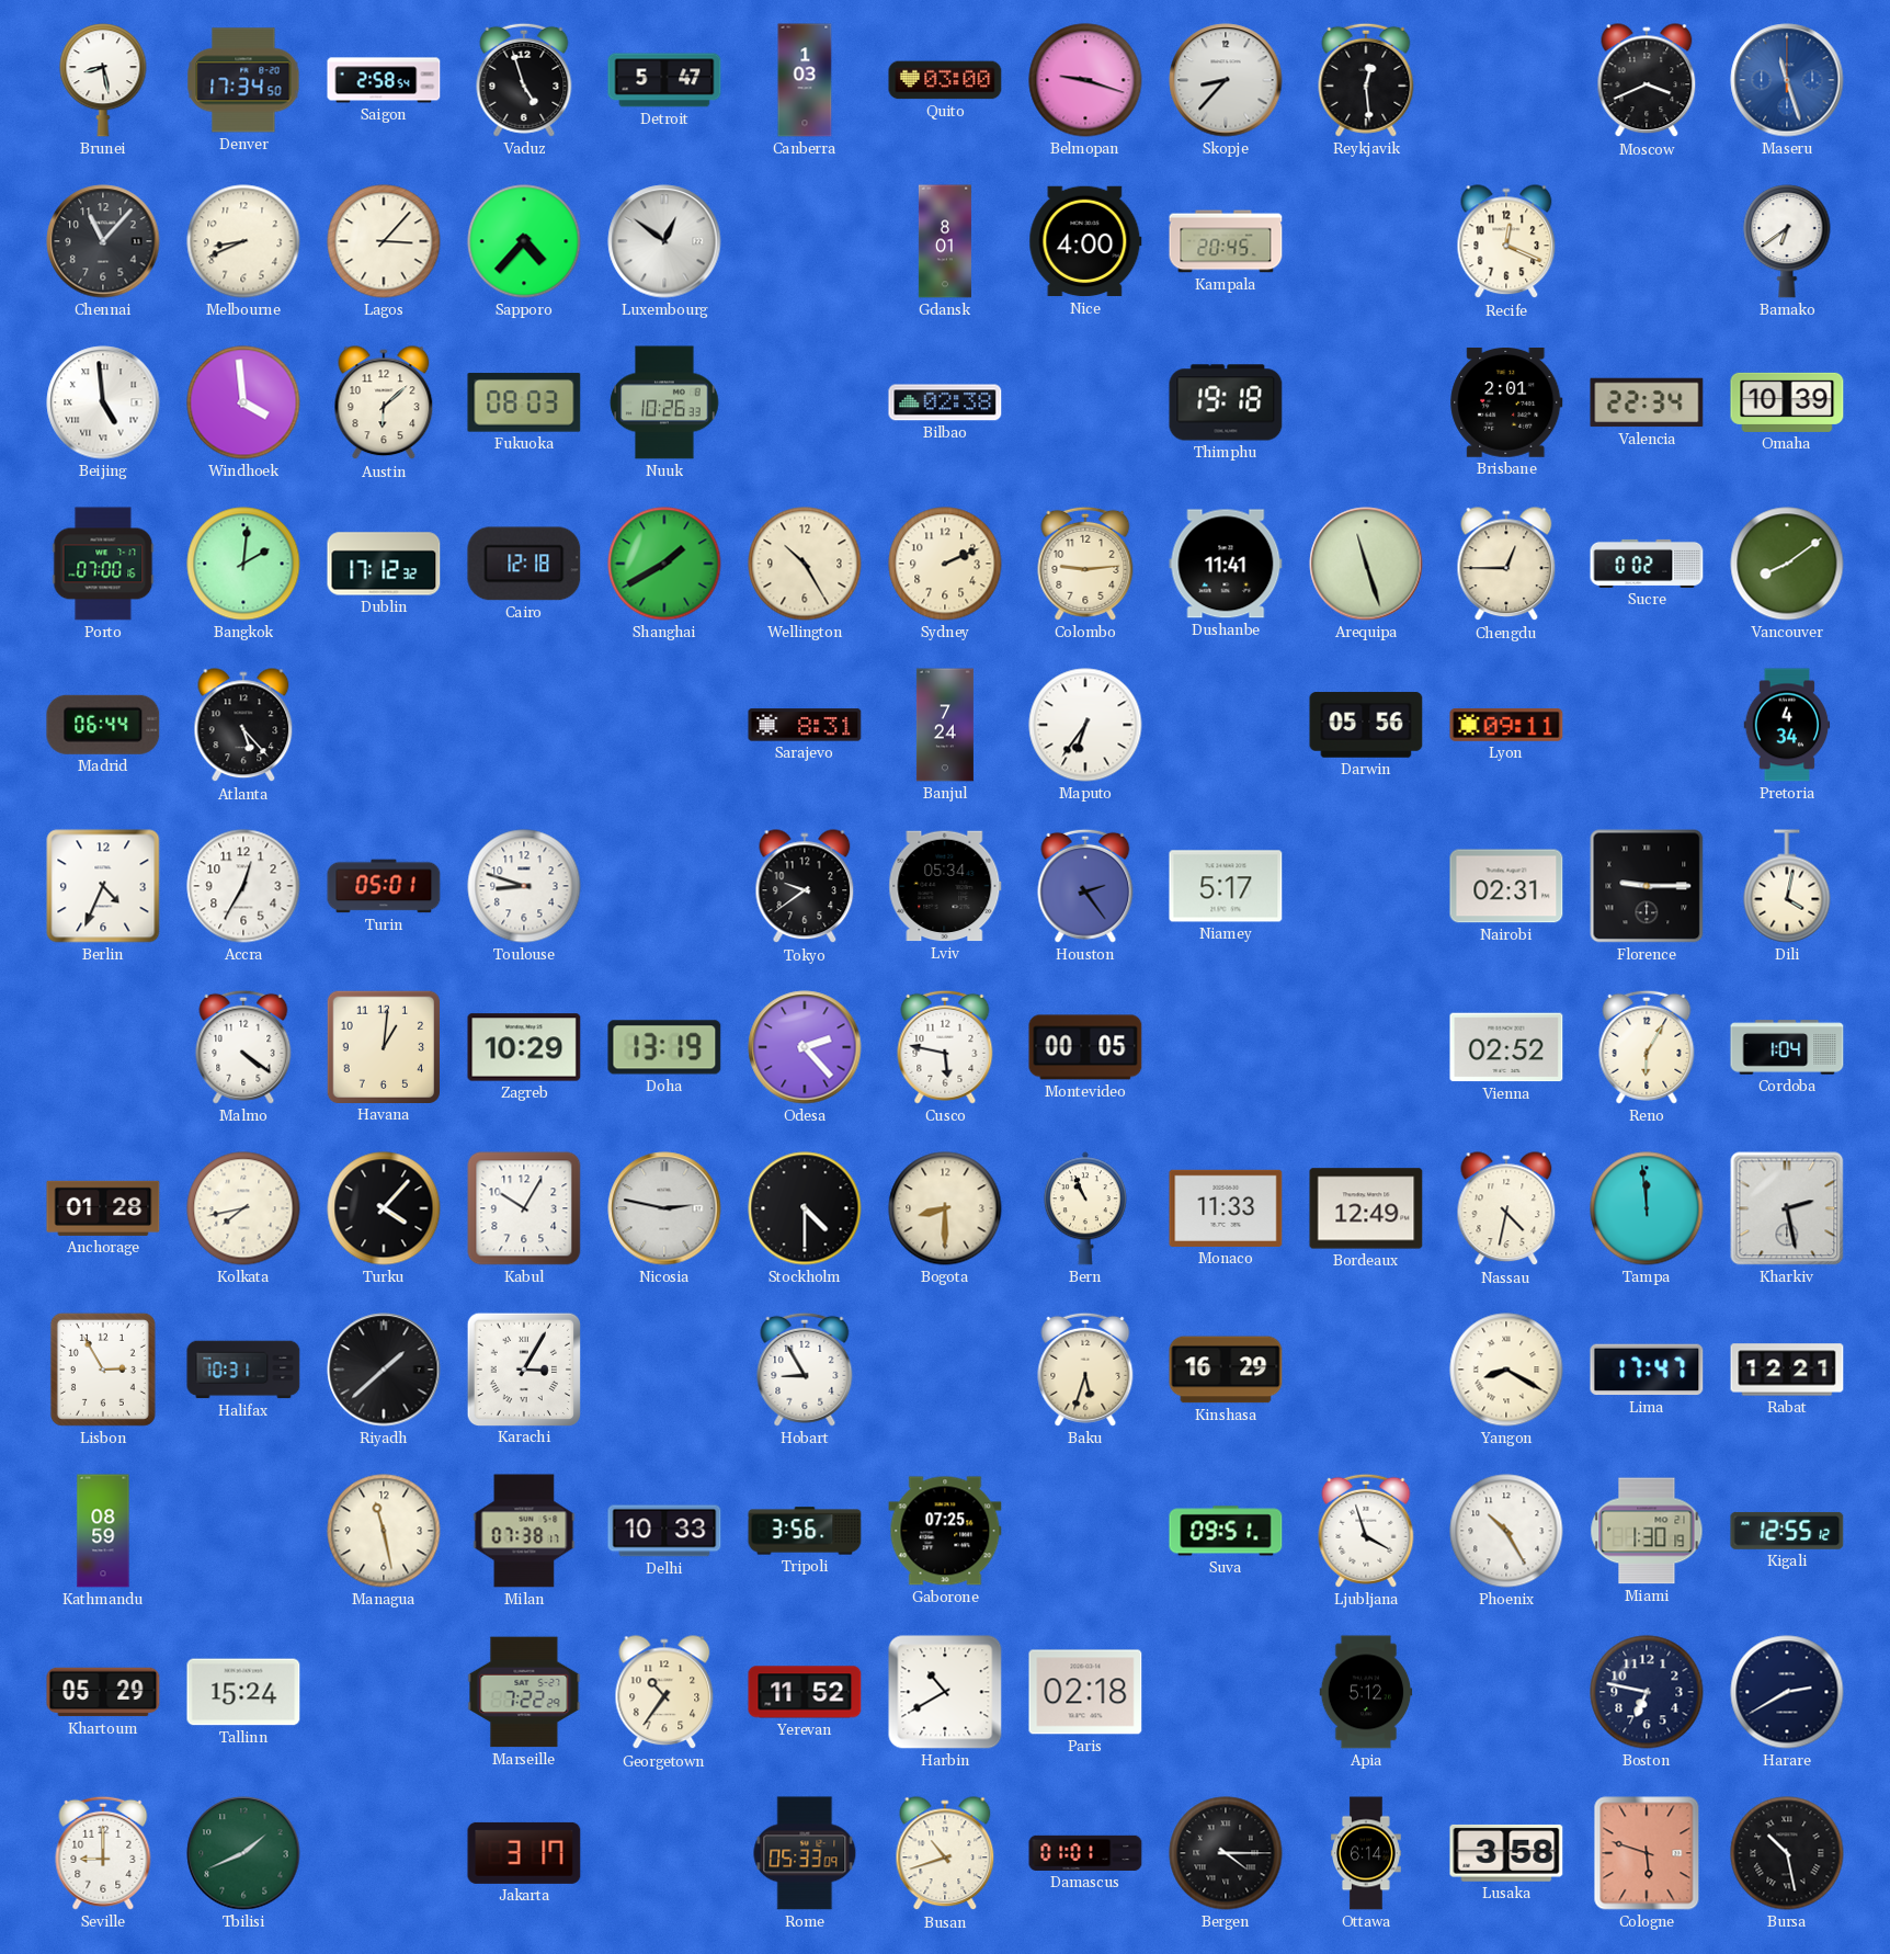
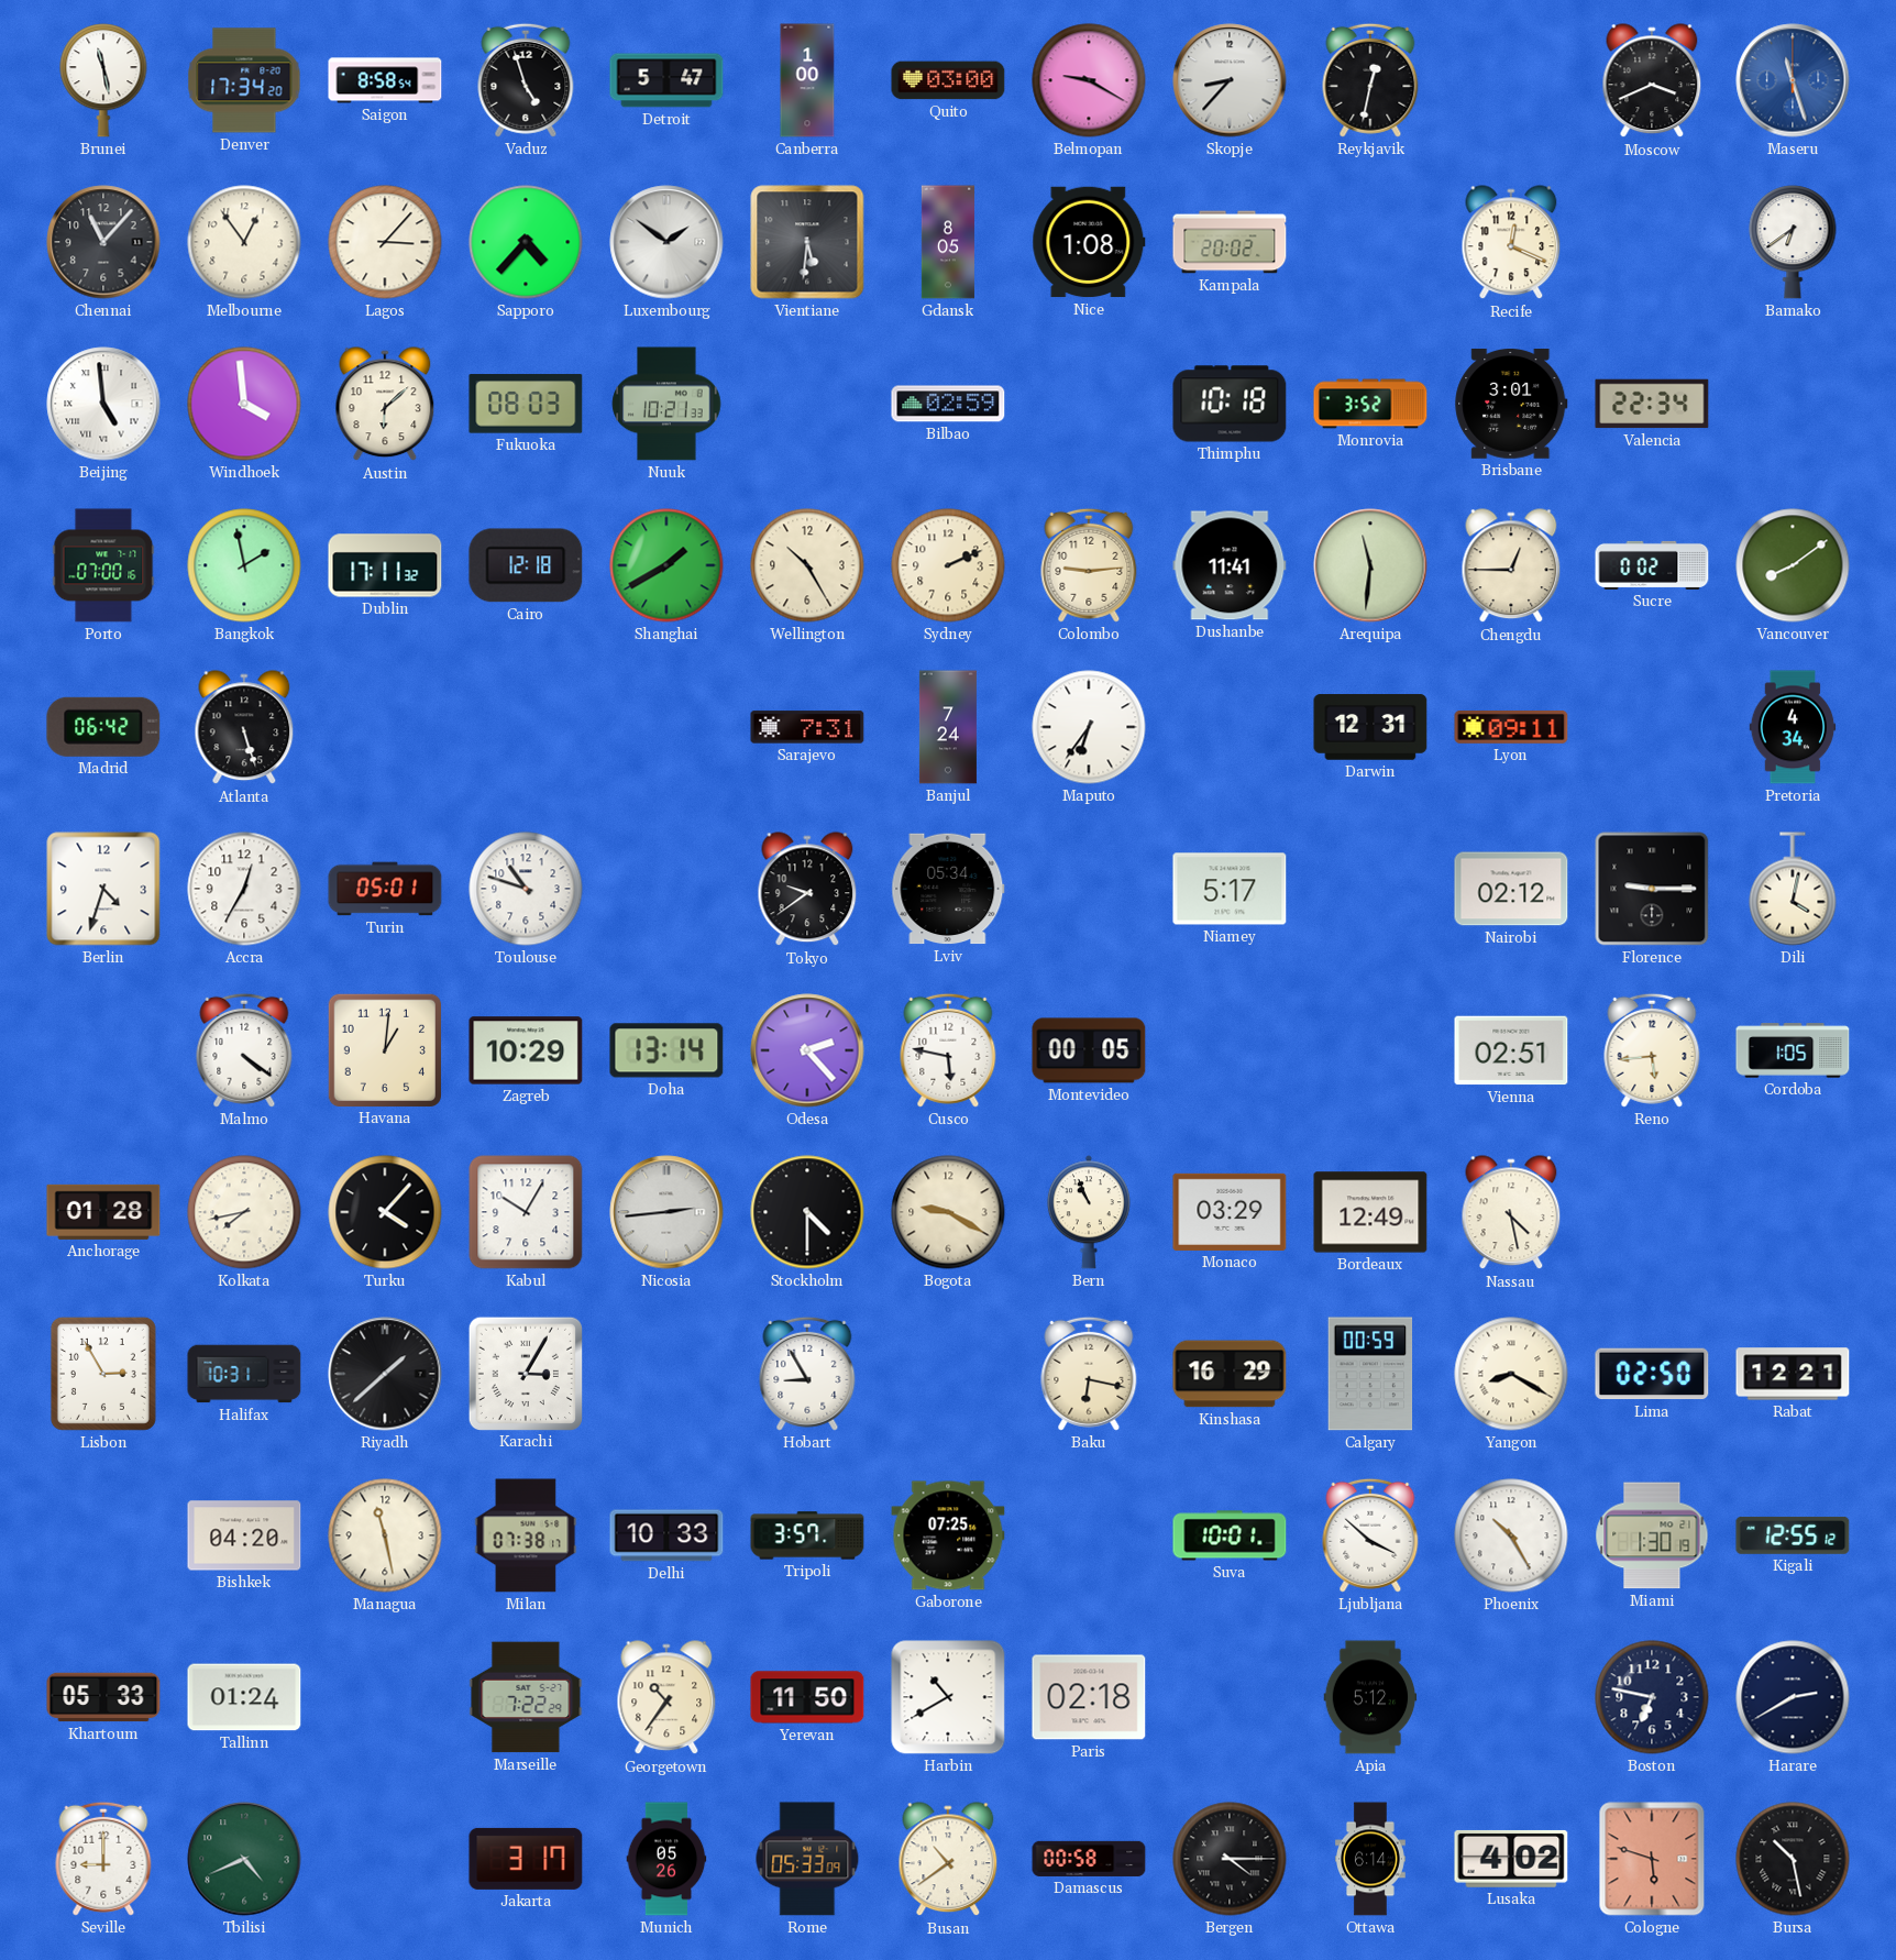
Brunei: 8:28 -> 11:28 (103, 80)
Denver: 17:34:50 -> 17:34:20 (244, 80)
Saigon: 2:58 -> 8:58 (385, 80)
Canberra: 1:03 -> 1:00 (807, 80)
Belmopan: 9:18 -> 9:20 (1089, 80)
Reykjavik: 12:29 -> 12:32 (1370, 80)
Melbourne: 8:41 -> 12:54 (244, 242)
Luxembourg: 12:51 -> 1:51 (666, 242)
Vientiane: none -> 5:31 (807, 242)
Gdansk: 8:01 -> 8:05 (948, 242)
Nice: 4:00 -> 1:08 (1089, 242)
Kampala: 20:45 -> 20:02 (1230, 242)
Nuuk: 10:26 -> 10:21 (666, 404)
Bilbao: 02:38 -> 02:59 (948, 404)
Thimphu: 19:18 -> 10:18 (1230, 404)
Monrovia: none -> 3:52 (1370, 404)
Brisbane: 2:01 -> 3:01 (1511, 405)
Omaha: 10:39 -> none (1787, 402)
Bangkok: 2:01 -> 1:58 (244, 565)
Dublin: 17:12 -> 17:11 (385, 565)
Arequipa: 11:27 -> 11:31 (1370, 565)
Madrid: 06:44 -> 06:42 (103, 727)
Atlanta: 5:23 -> 5:27 (244, 728)
Sarajevo: 8:31 -> 7:31 (807, 727)
Darwin: 05:56 -> 12:31 (1370, 727)
Berlin: 4:34 -> 4:33 (103, 889)
Toulouse: 8:48 -> 10:48 (526, 889)
Houston: 2:24 -> none (1085, 886)
Nairobi: 02:31 -> 02:12 (1511, 889)
Doha: 13:19 -> 13:14 (666, 1050)
Vienna: 02:52 -> 02:51 (1511, 1050)
Reno: 6:05 -> 5:44 (1652, 1050)
Cordoba: 1:04 -> 1:05 (1793, 1050)
Nicosia: 2:47 -> 2:44 (666, 1212)
Bogota: 8:30 -> 9:20 (948, 1212)
Monaco: 11:33 -> 03:29 (1230, 1212)
Nassau: 4:32 -> 4:28 (1511, 1213)
Tampa: 11:59 -> none (1647, 1208)
Kharkiv: 2:28 -> none (1787, 1208)
Baku: 5:33 -> 6:17 (1089, 1374)
Calgary: none -> 00:59 (1370, 1374)
Lima: 17:47 -> 02:50 (1652, 1374)
Kathmandu: 08:59 -> none (103, 1531)
Bishkek: none -> 04:20 (244, 1535)
Tripoli: 3:56 -> 3:57 (807, 1535)
Suva: 09:51 -> 10:01 (1230, 1535)
Ljubljana: 3:57 -> 3:52 (1370, 1535)
Khartoum: 05:29 -> 05:33 (103, 1697)
Tallinn: 15:24 -> 01:24 (244, 1697)
Yerevan: 11:52 -> 11:50 (807, 1697)
Tbilisi: 1:41 -> 4:41 (244, 1859)
Munich: none -> 05:26 (666, 1859)
Busan: 10:42 -> 10:39 (948, 1860)
Damascus: 01:01 -> 00:58 (1089, 1859)
Lusaka: 3:58 -> 4:02 (1511, 1859)
